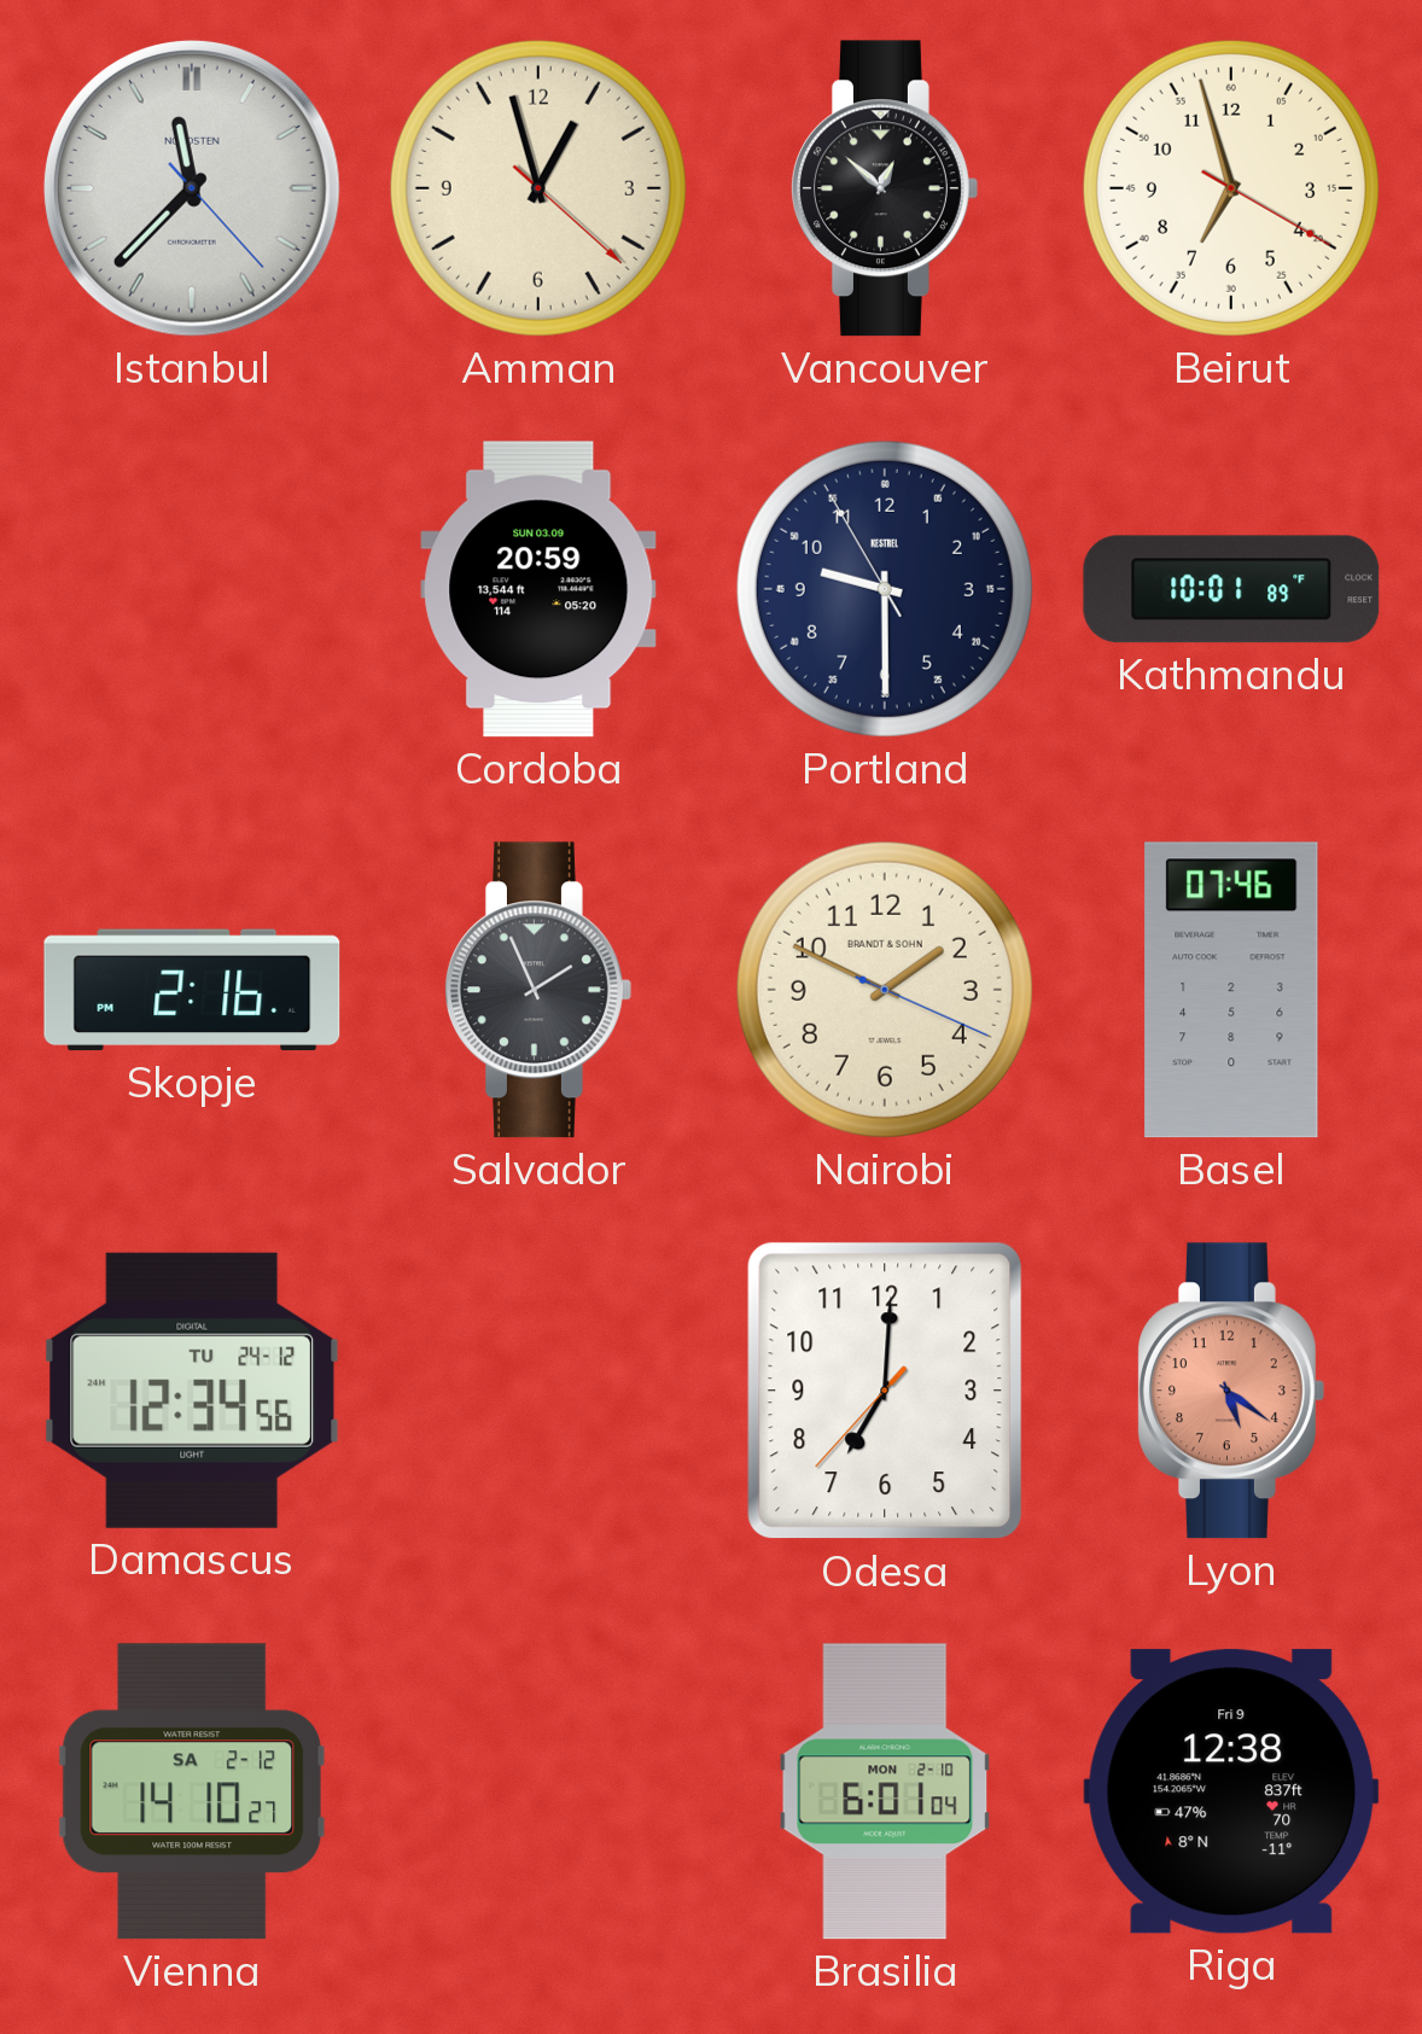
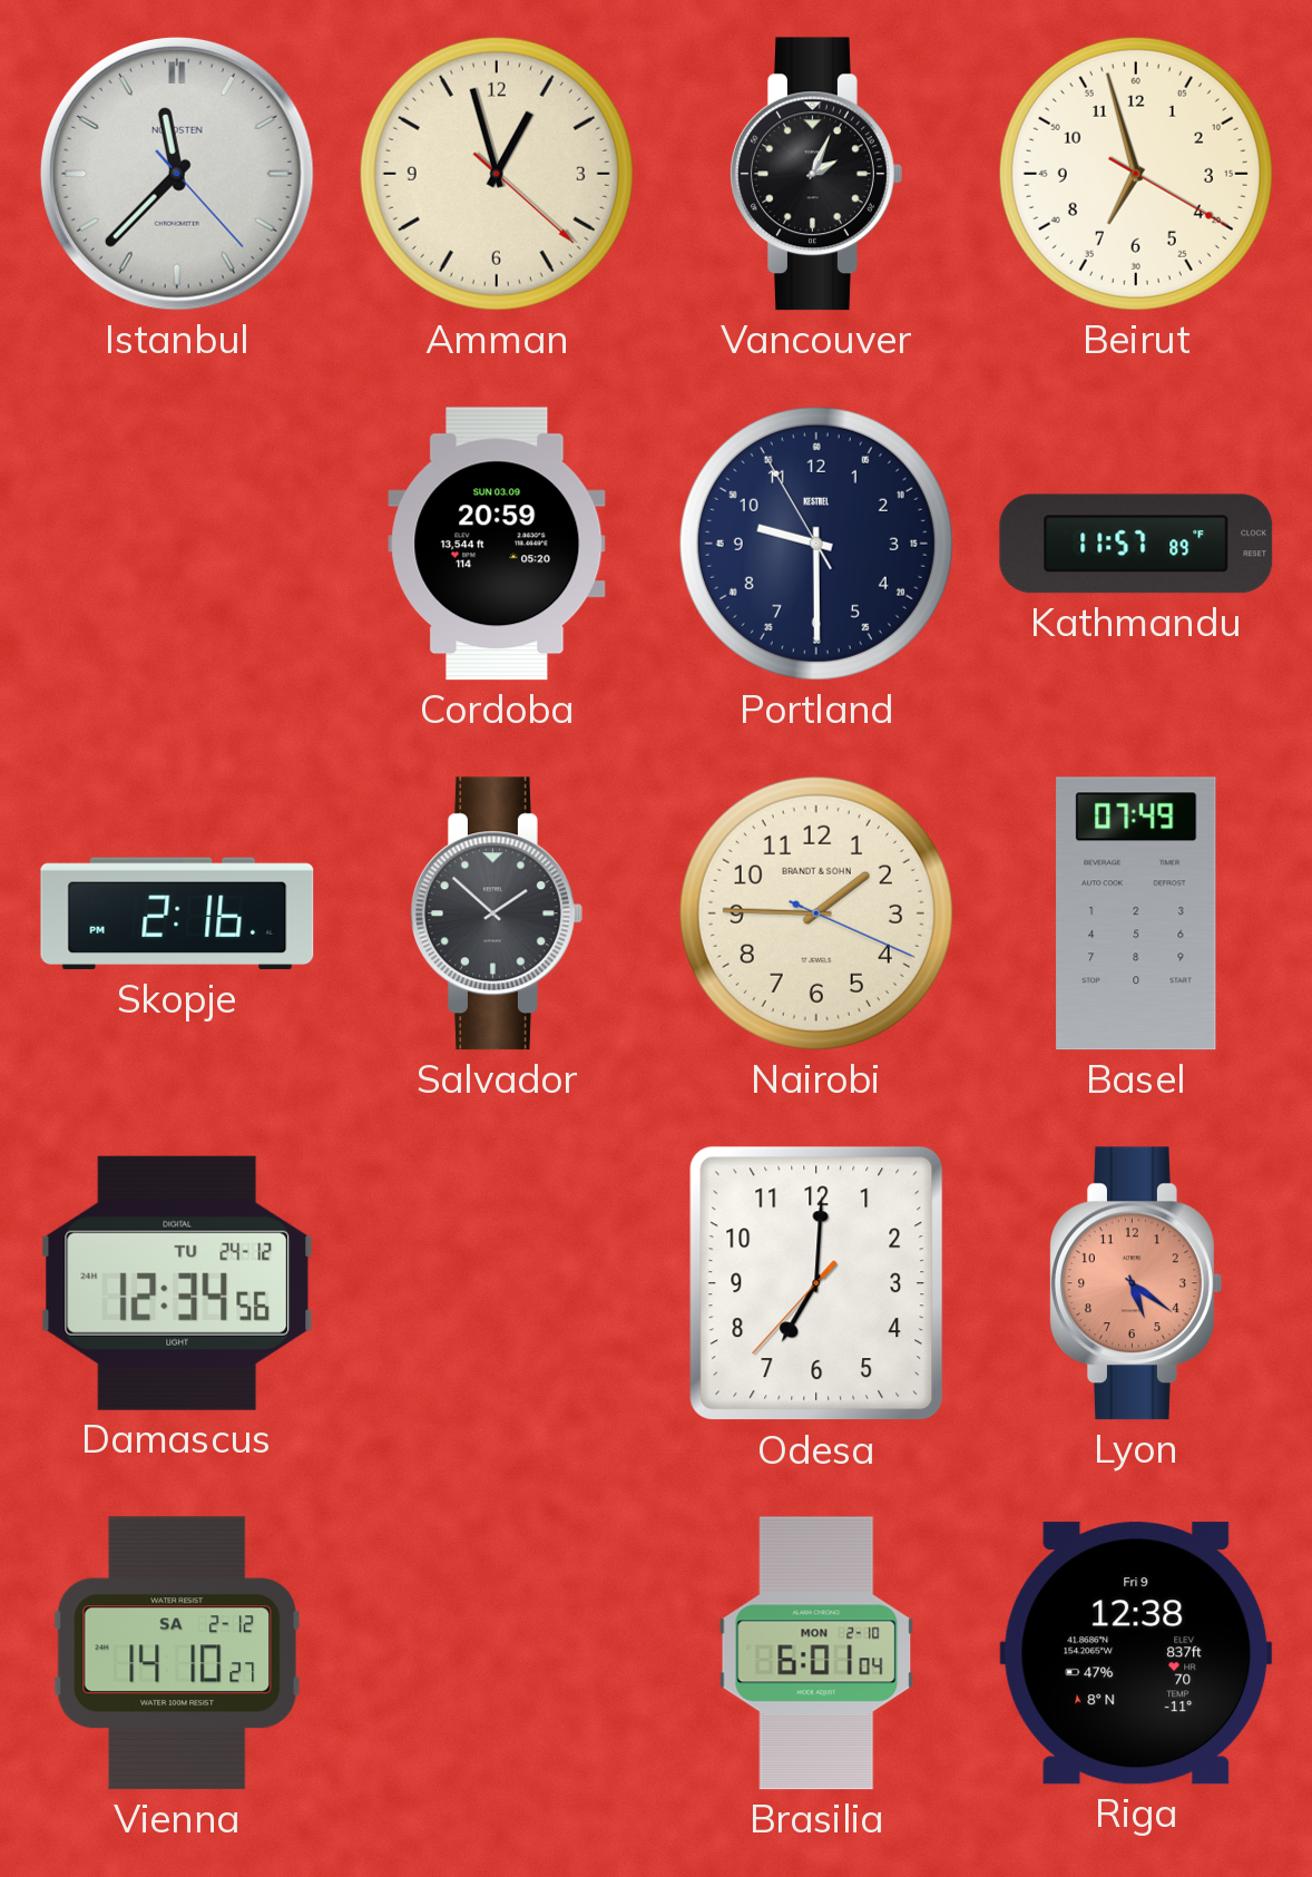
Vancouver: 12:52 -> 2:04 (815, 174)
Kathmandu: 10:01 -> 11:57 (1136, 544)
Salvador: 1:56 -> 1:52 (496, 913)
Nairobi: 1:49 -> 1:45 (816, 913)
Basel: 07:46 -> 07:49 (1136, 913)
